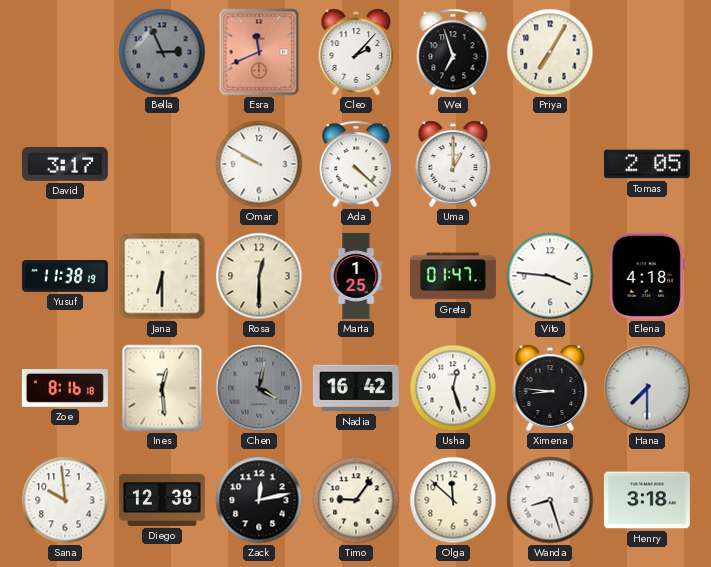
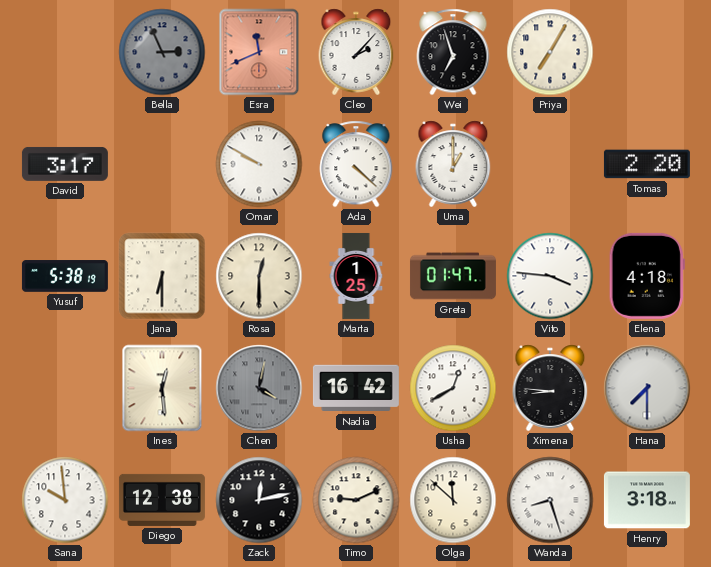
Tomas: 2:05 -> 2:20 (647, 164)
Yusuf: 11:38 -> 5:38 (65, 276)
Zoe: 8:16 -> none (65, 388)
Usha: 12:27 -> 12:40 (453, 388)
Timo: 9:06 -> 9:11 (356, 500)
